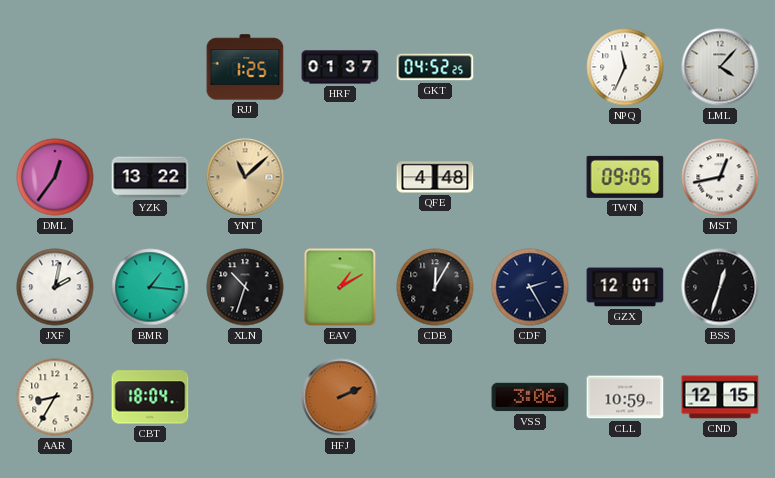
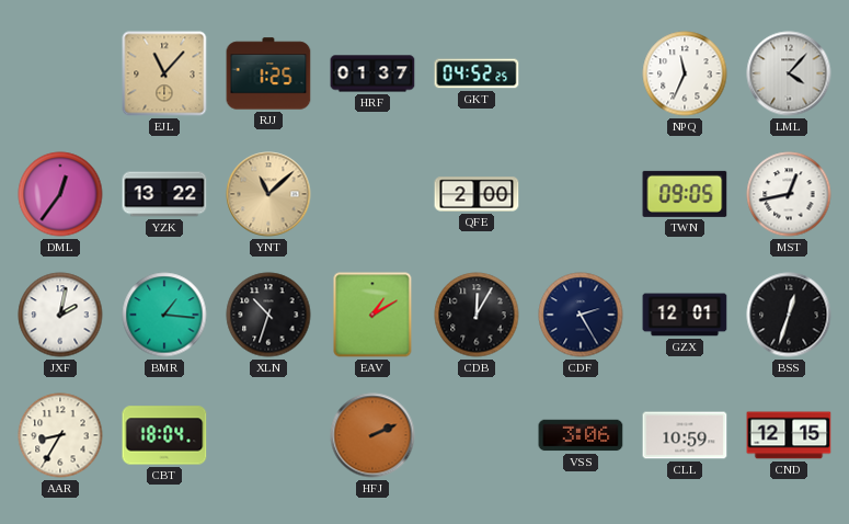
EJL: none -> 11:07 (164, 73)
QFE: 4:48 -> 2:00 (477, 194)
